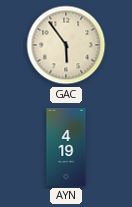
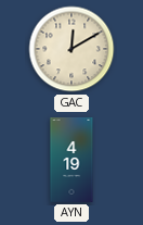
GAC: 5:54 -> 12:10 (71, 49)
